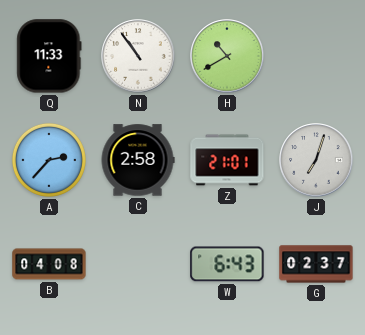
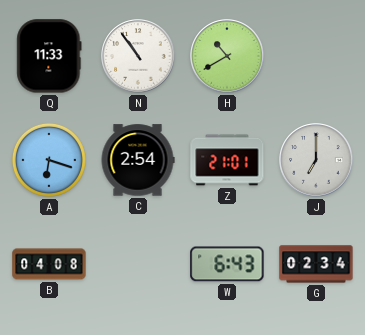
A: 2:37 -> 6:18 (49, 160)
C: 2:58 -> 2:54 (138, 160)
J: 7:03 -> 7:00 (316, 160)
G: 02:37 -> 02:34 (316, 264)
